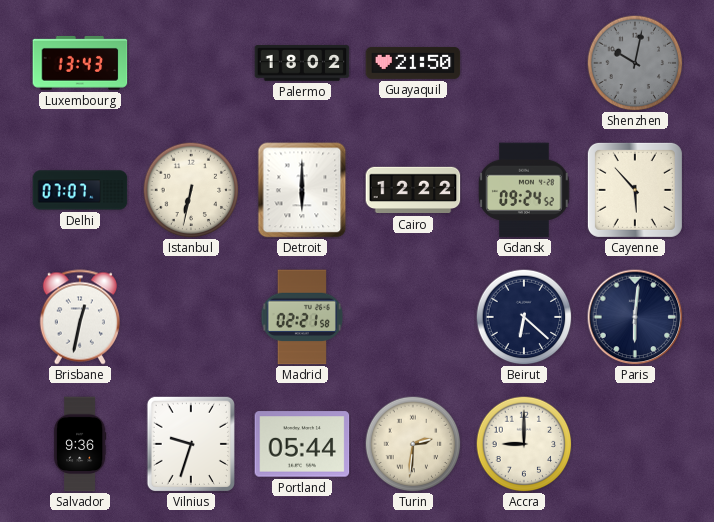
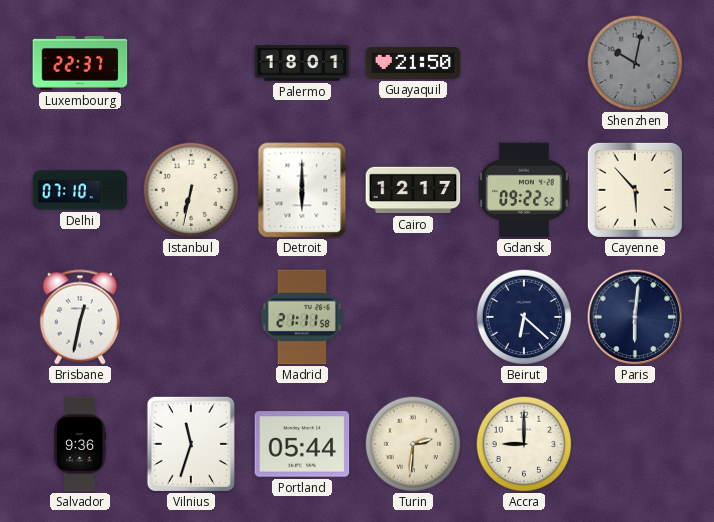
Luxembourg: 13:43 -> 22:37 (80, 63)
Palermo: 18:02 -> 18:01 (302, 63)
Delhi: 07:07 -> 07:10 (80, 190)
Cairo: 12:22 -> 12:17 (413, 190)
Gdansk: 09:24 -> 09:22 (524, 190)
Madrid: 02:21 -> 21:11 (302, 317)
Vilnius: 9:33 -> 11:33 (191, 443)
